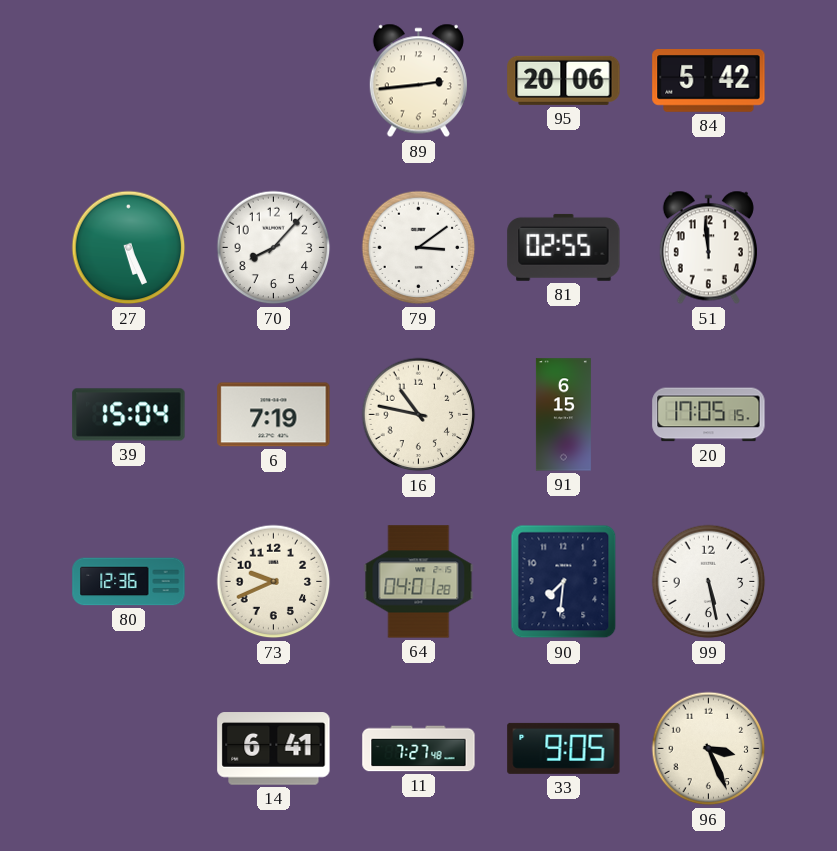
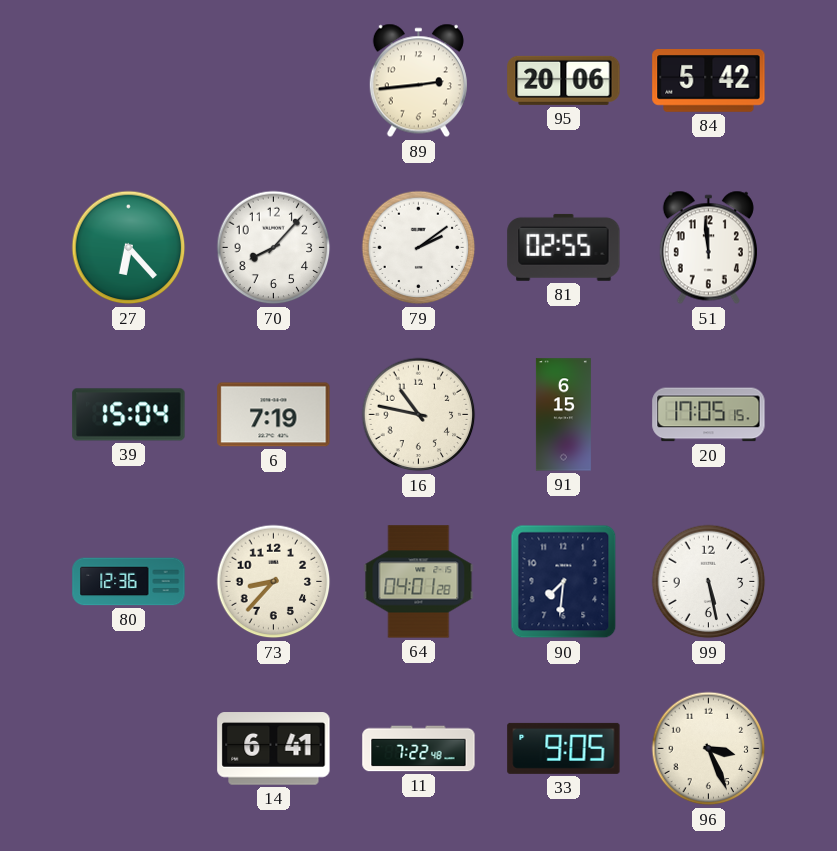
27: 5:26 -> 6:23 (129, 248)
79: 3:09 -> 2:09 (419, 248)
73: 9:41 -> 8:37 (274, 582)
11: 7:27 -> 7:22 (419, 749)
